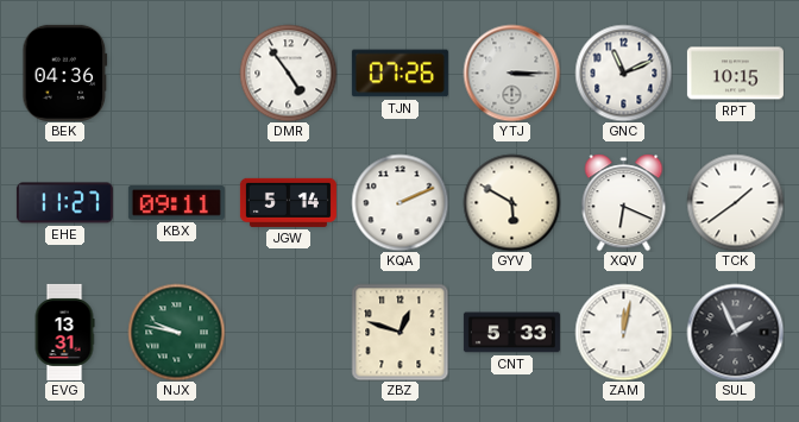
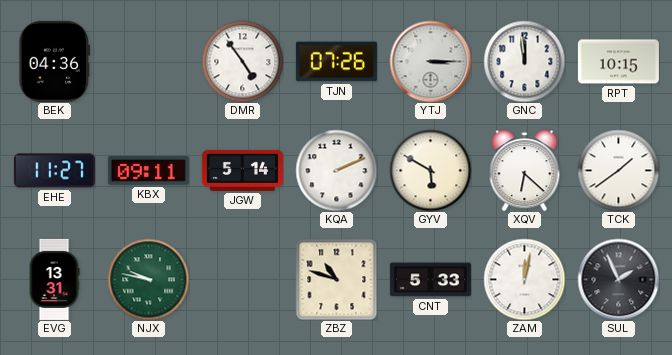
GNC: 11:11 -> 11:59 (524, 61)
XQV: 6:19 -> 6:22 (525, 170)
ZBZ: 12:48 -> 10:48 (336, 279)
